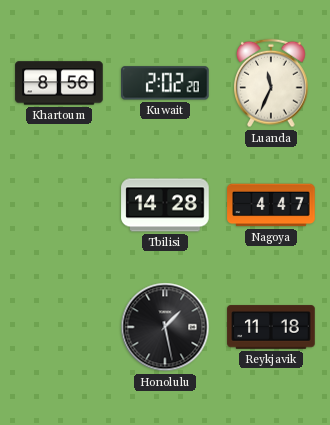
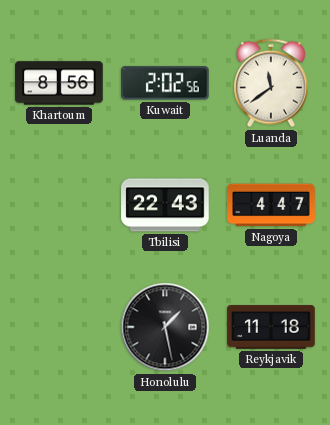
Kuwait: 2:02:20 -> 2:02:56 (165, 83)
Luanda: 11:34 -> 11:39 (272, 83)
Tbilisi: 14:28 -> 22:43 (165, 205)
